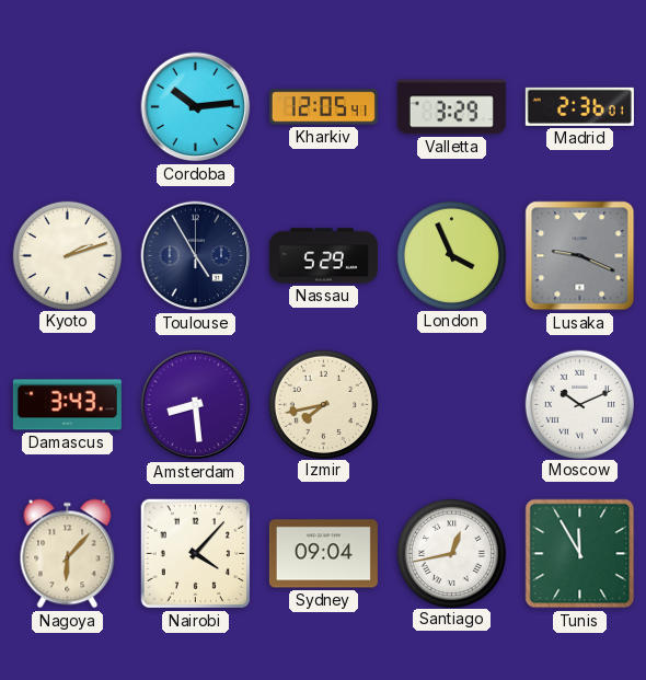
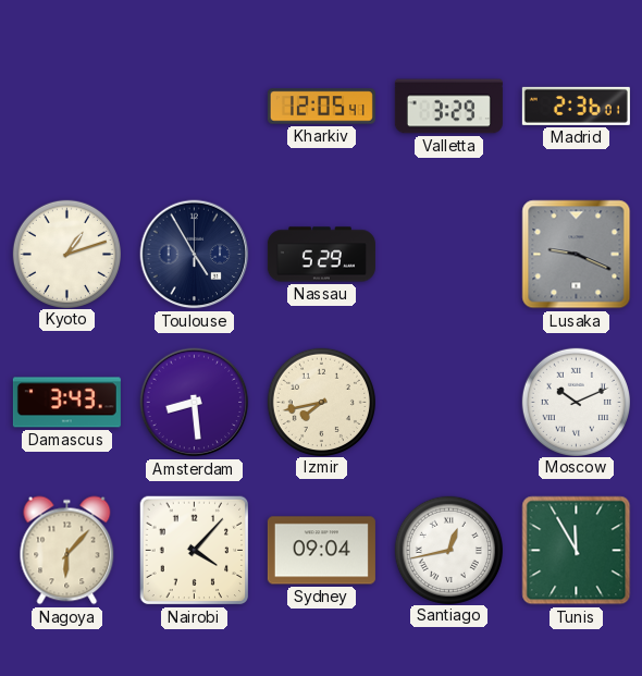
Cordoba: 10:14 -> none (196, 107)
Kyoto: 2:12 -> 1:12 (66, 254)
London: 3:56 -> none (451, 255)
